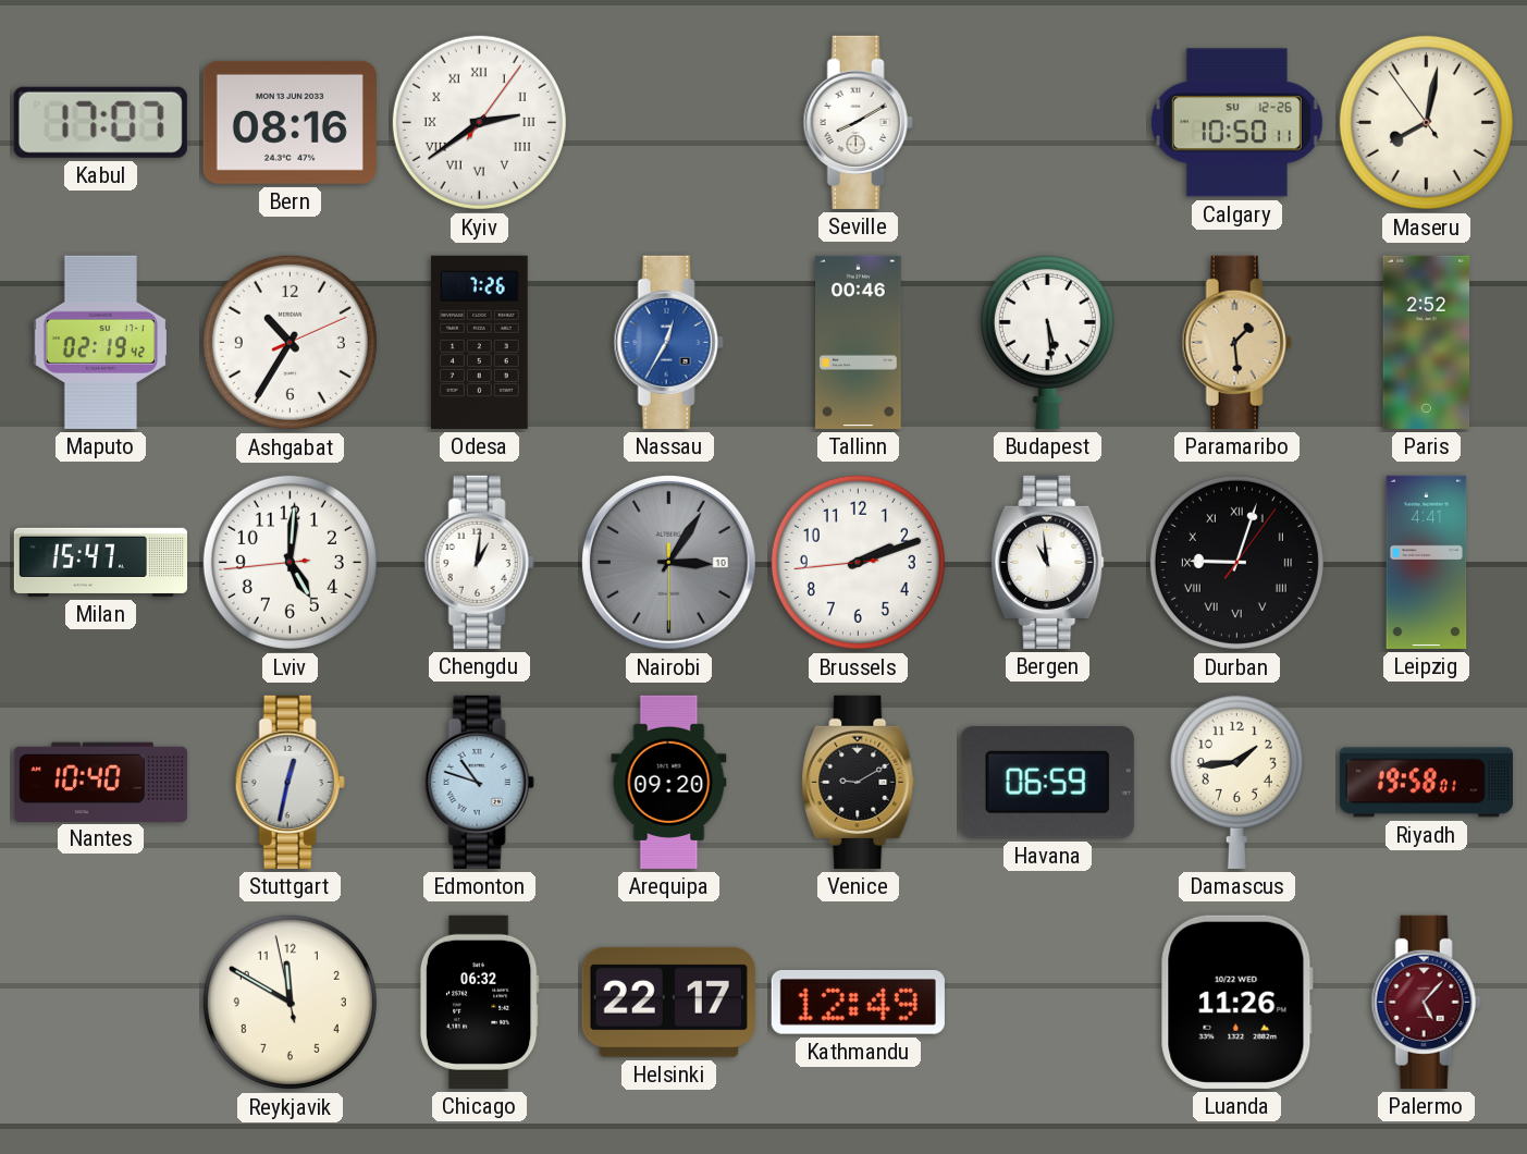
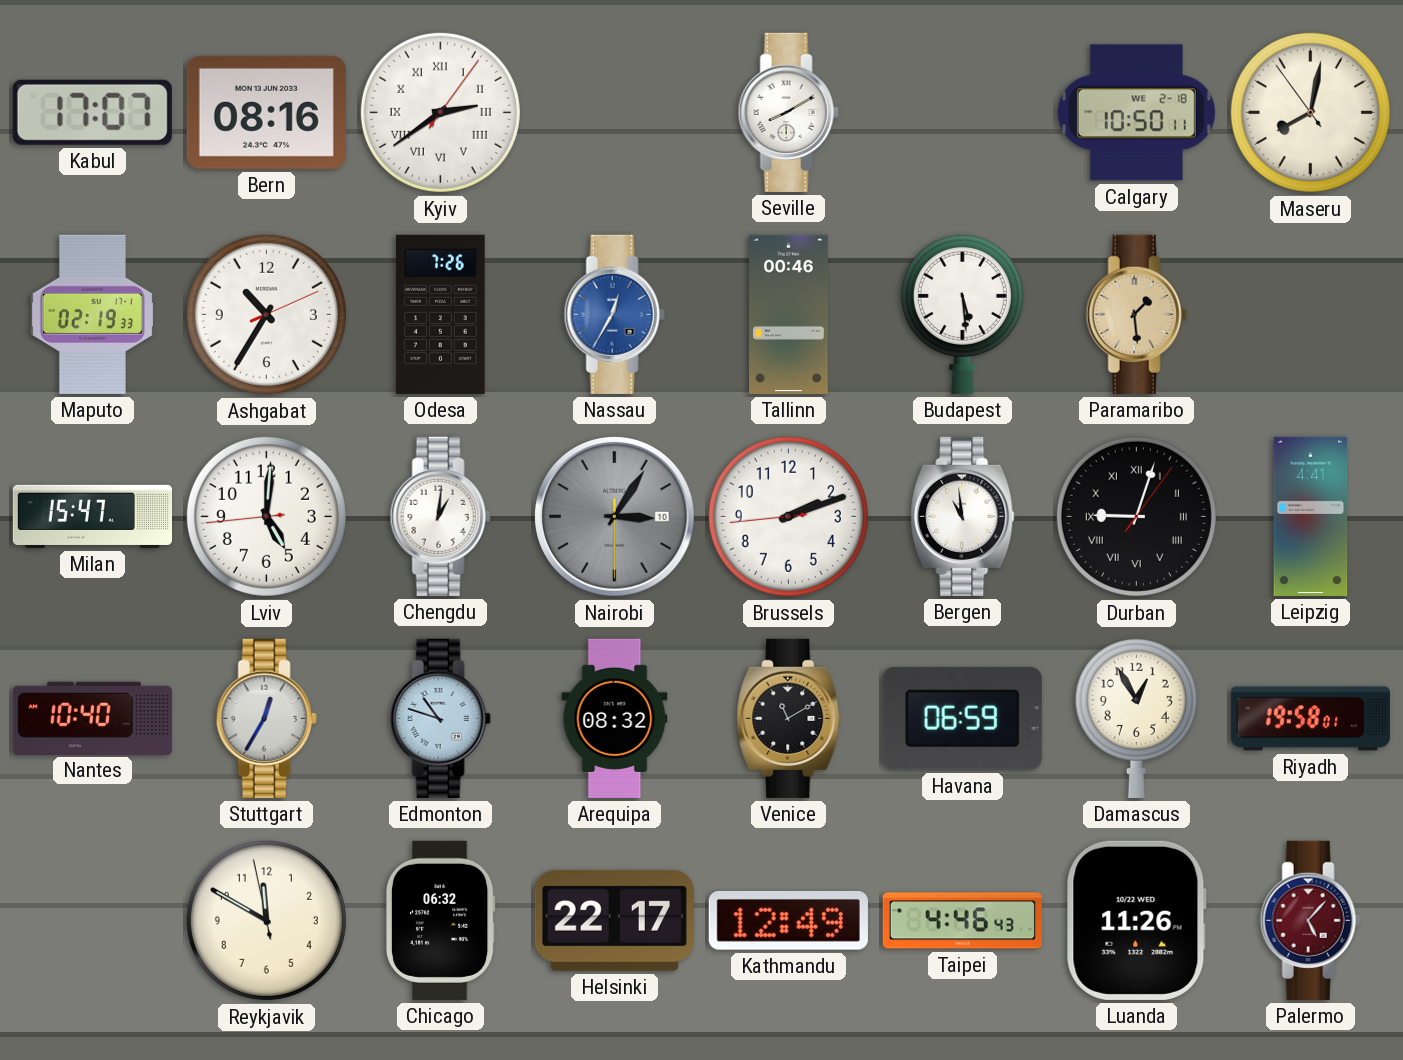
Calgary date: SU 12-26 -> WE 2-18 (1136, 113)
Maputo: 02:19:42 -> 02:19:33 (92, 314)
Paris: 2:52 -> none (1427, 342)
Stuttgart: 12:32 -> 12:35 (266, 718)
Arequipa: 09:20 -> 08:32 (615, 718)
Venice: 9:10 -> 11:10 (789, 718)
Damascus: 1:44 -> 12:55 (1136, 718)
Taipei: none -> 4:46 (962, 921)
